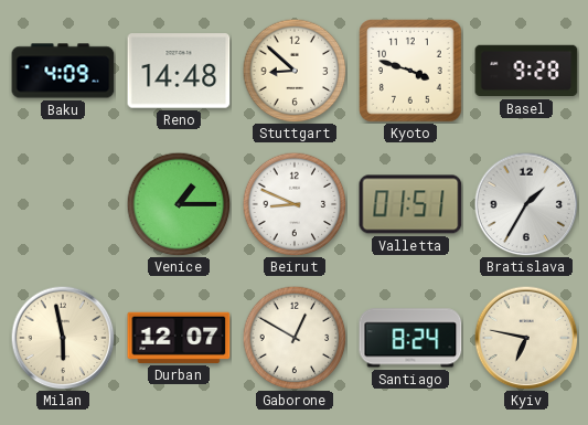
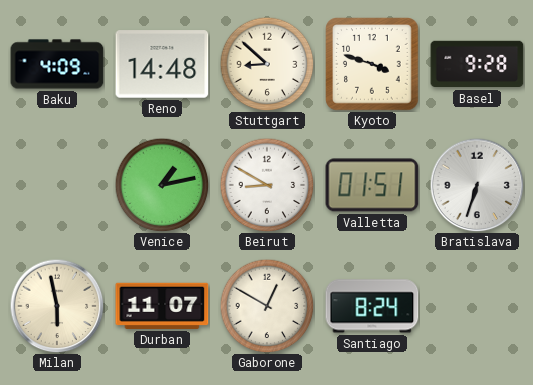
Venice: 1:15 -> 1:13 (162, 185)
Beirut: 8:49 -> 8:50 (267, 185)
Bratislava: 1:35 -> 6:33 (477, 185)
Durban: 12:07 -> 11:07 (162, 306)
Kyiv: 6:47 -> none (526, 338)
